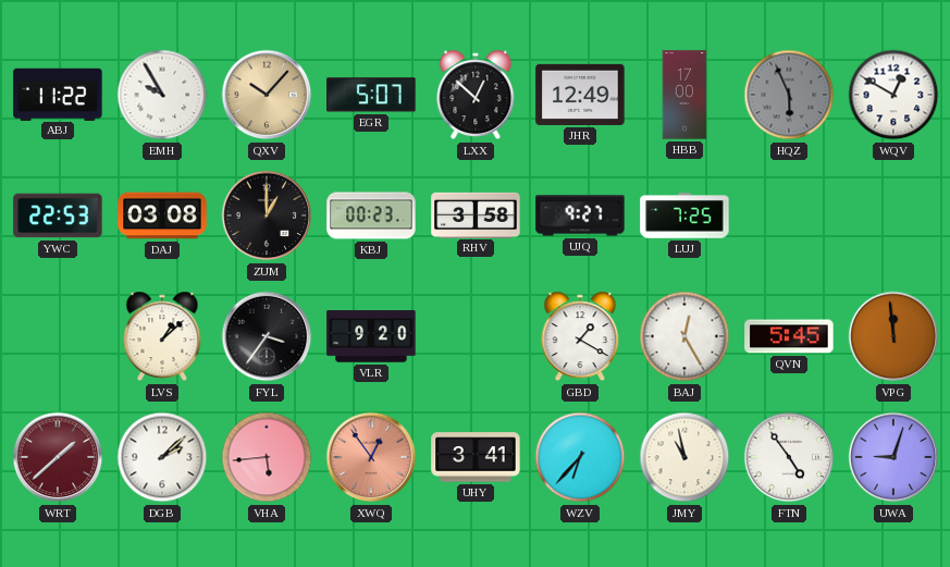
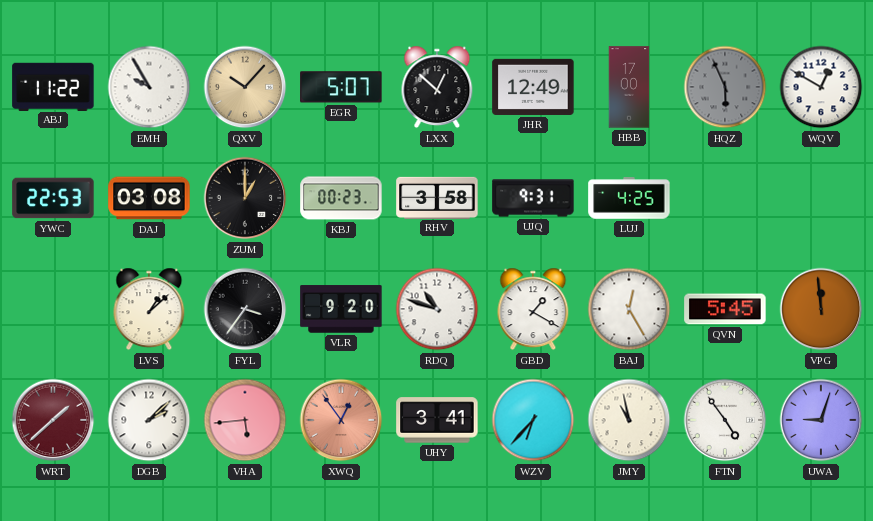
UJQ: 9:27 -> 9:31 (533, 198)
LUJ: 7:25 -> 4:25 (629, 198)
RDQ: none -> 10:48 (437, 309)
